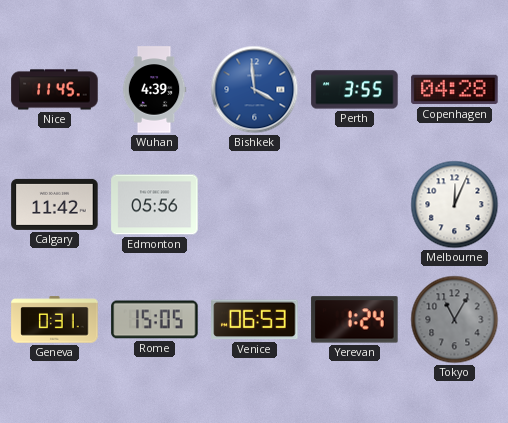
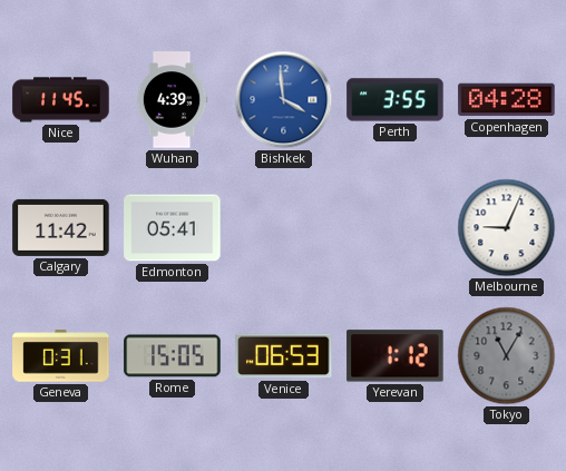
Edmonton: 05:56 -> 05:41 (173, 228)
Melbourne: 12:04 -> 9:04 (507, 228)
Yerevan: 1:24 -> 1:12 (396, 356)
